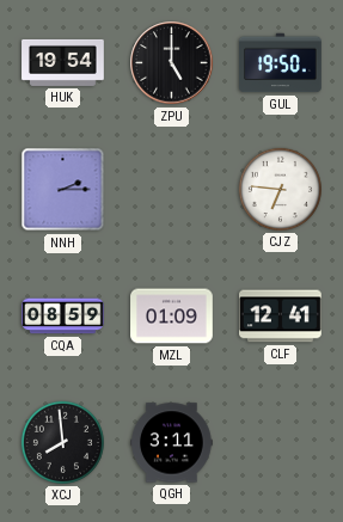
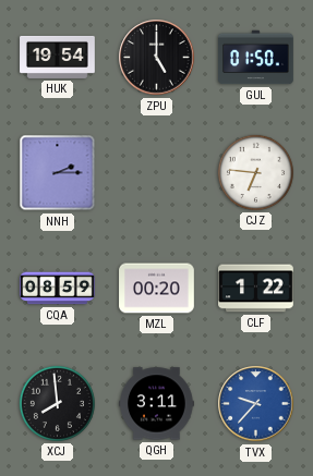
GUL: 19:50 -> 01:50 (256, 58)
MZL: 01:09 -> 00:20 (157, 289)
CLF: 12:41 -> 1:22 (256, 289)
TVX: none -> 9:37 (256, 404)
